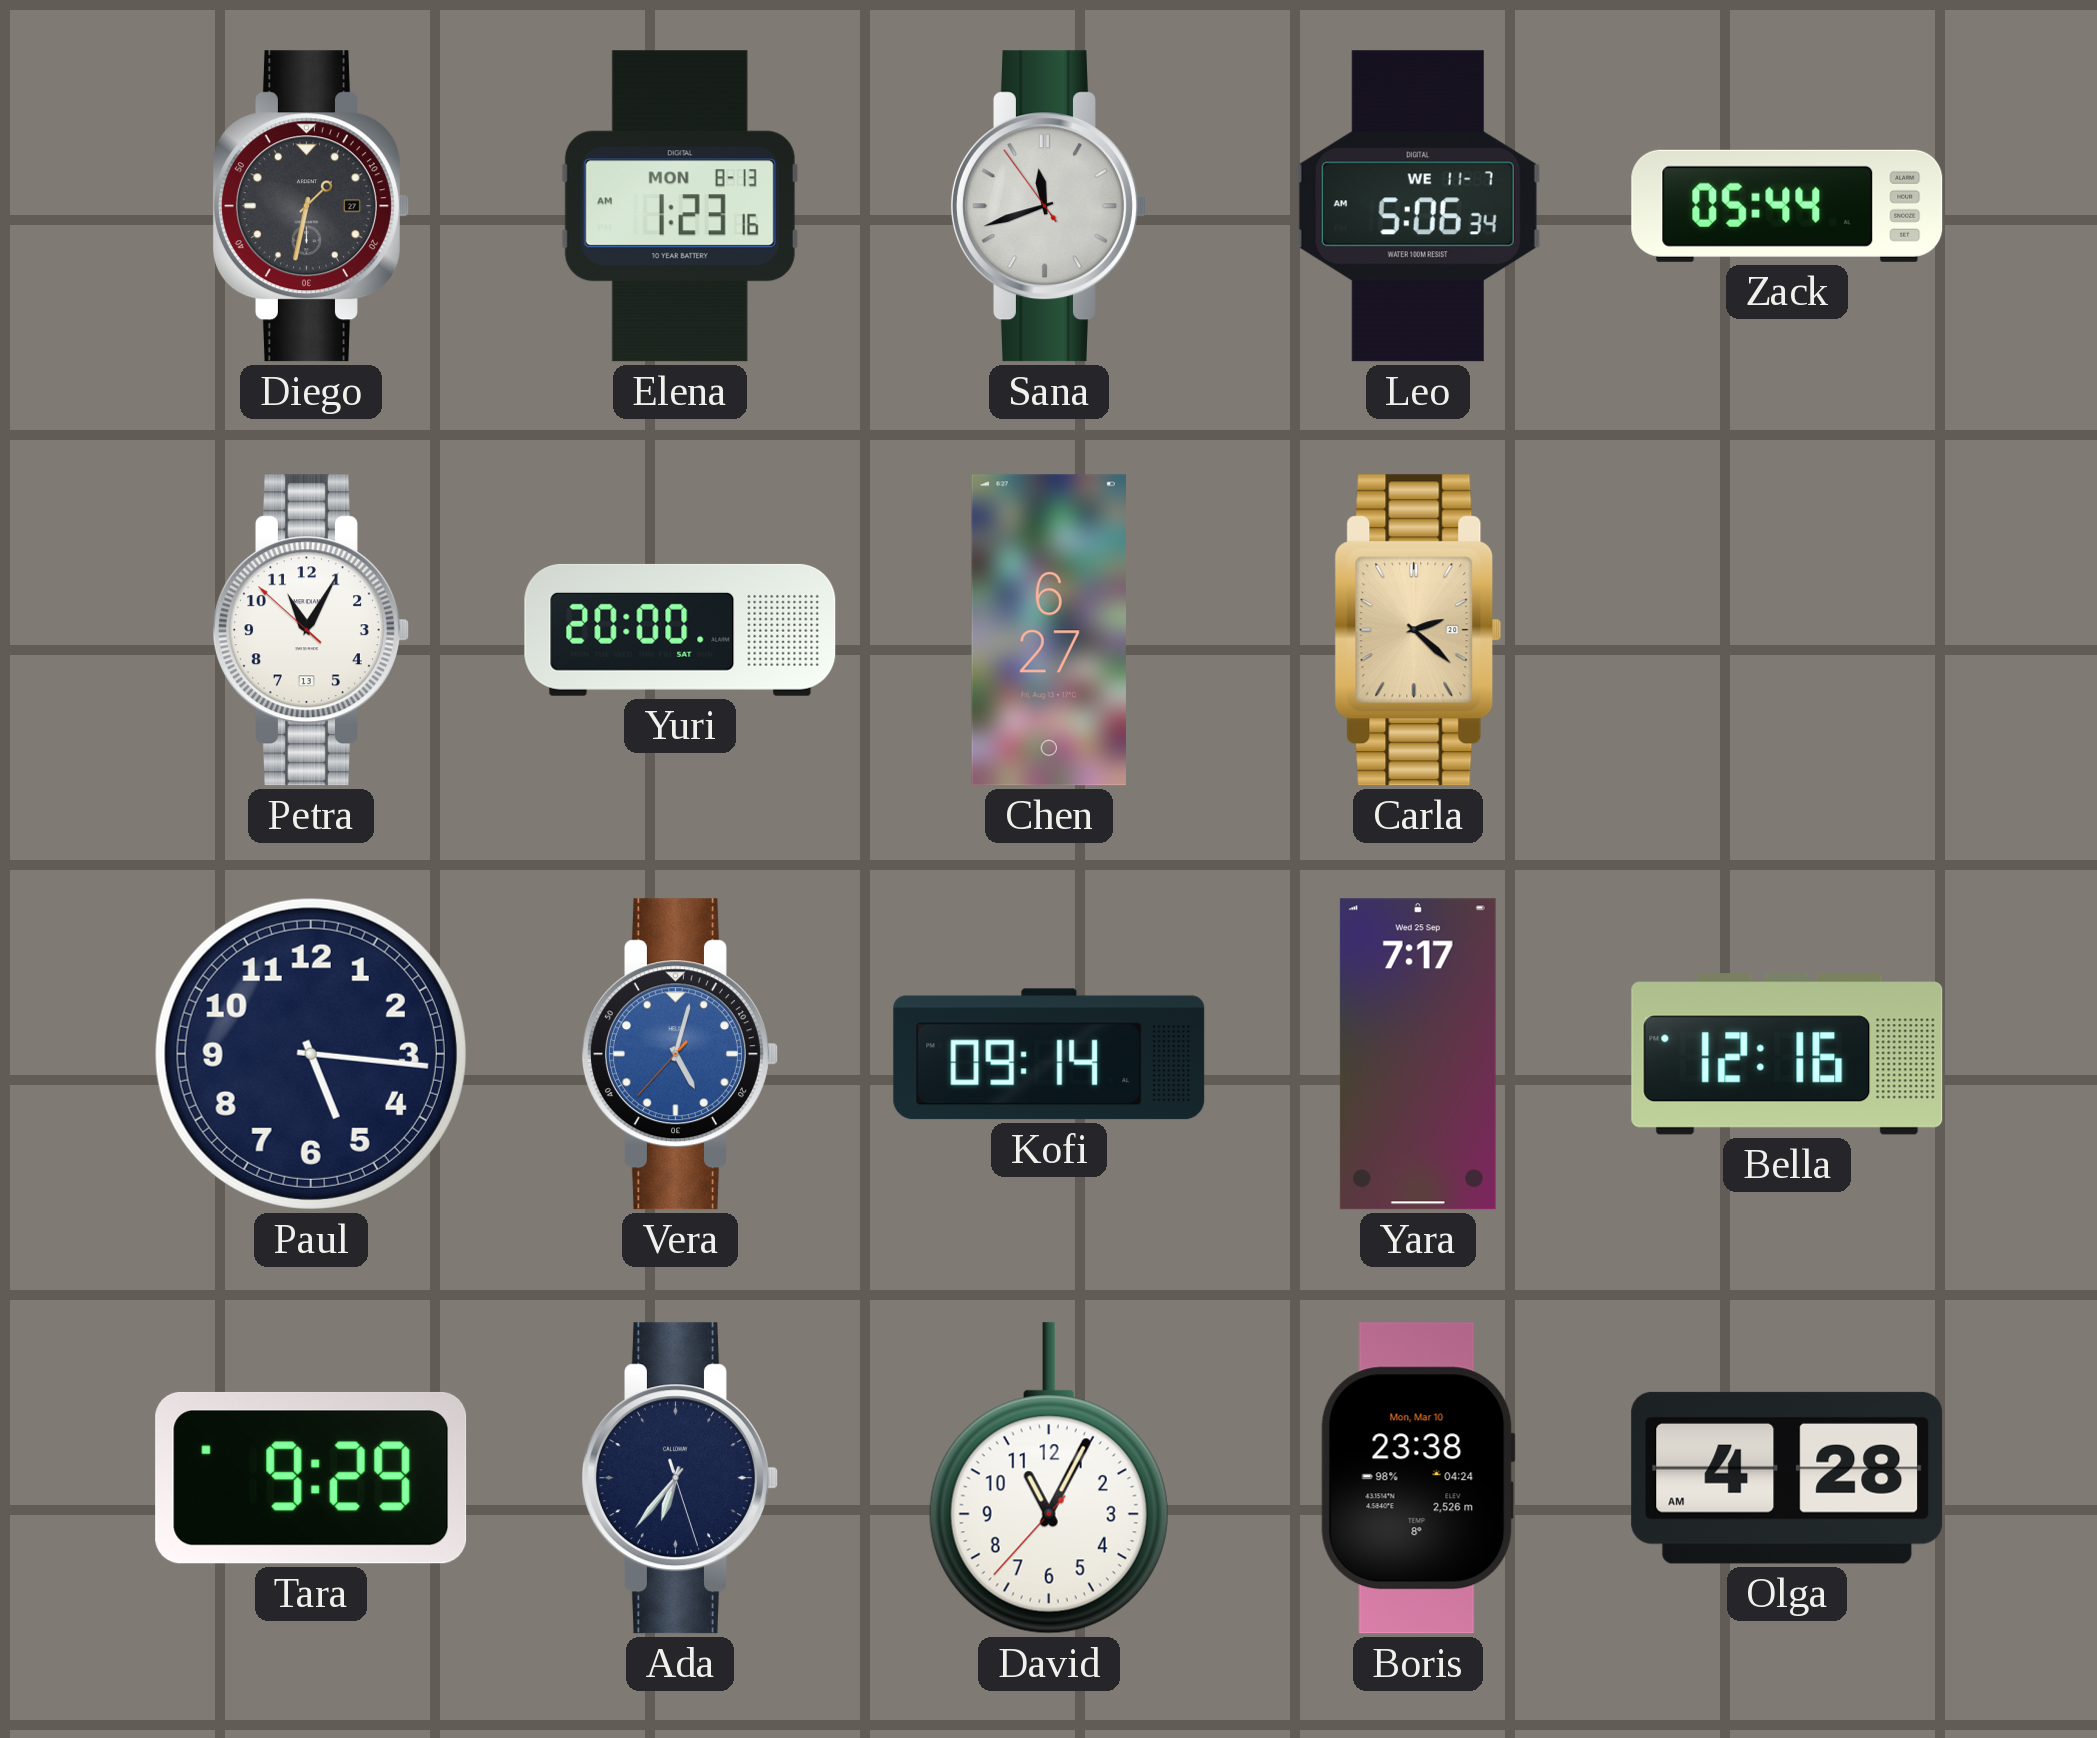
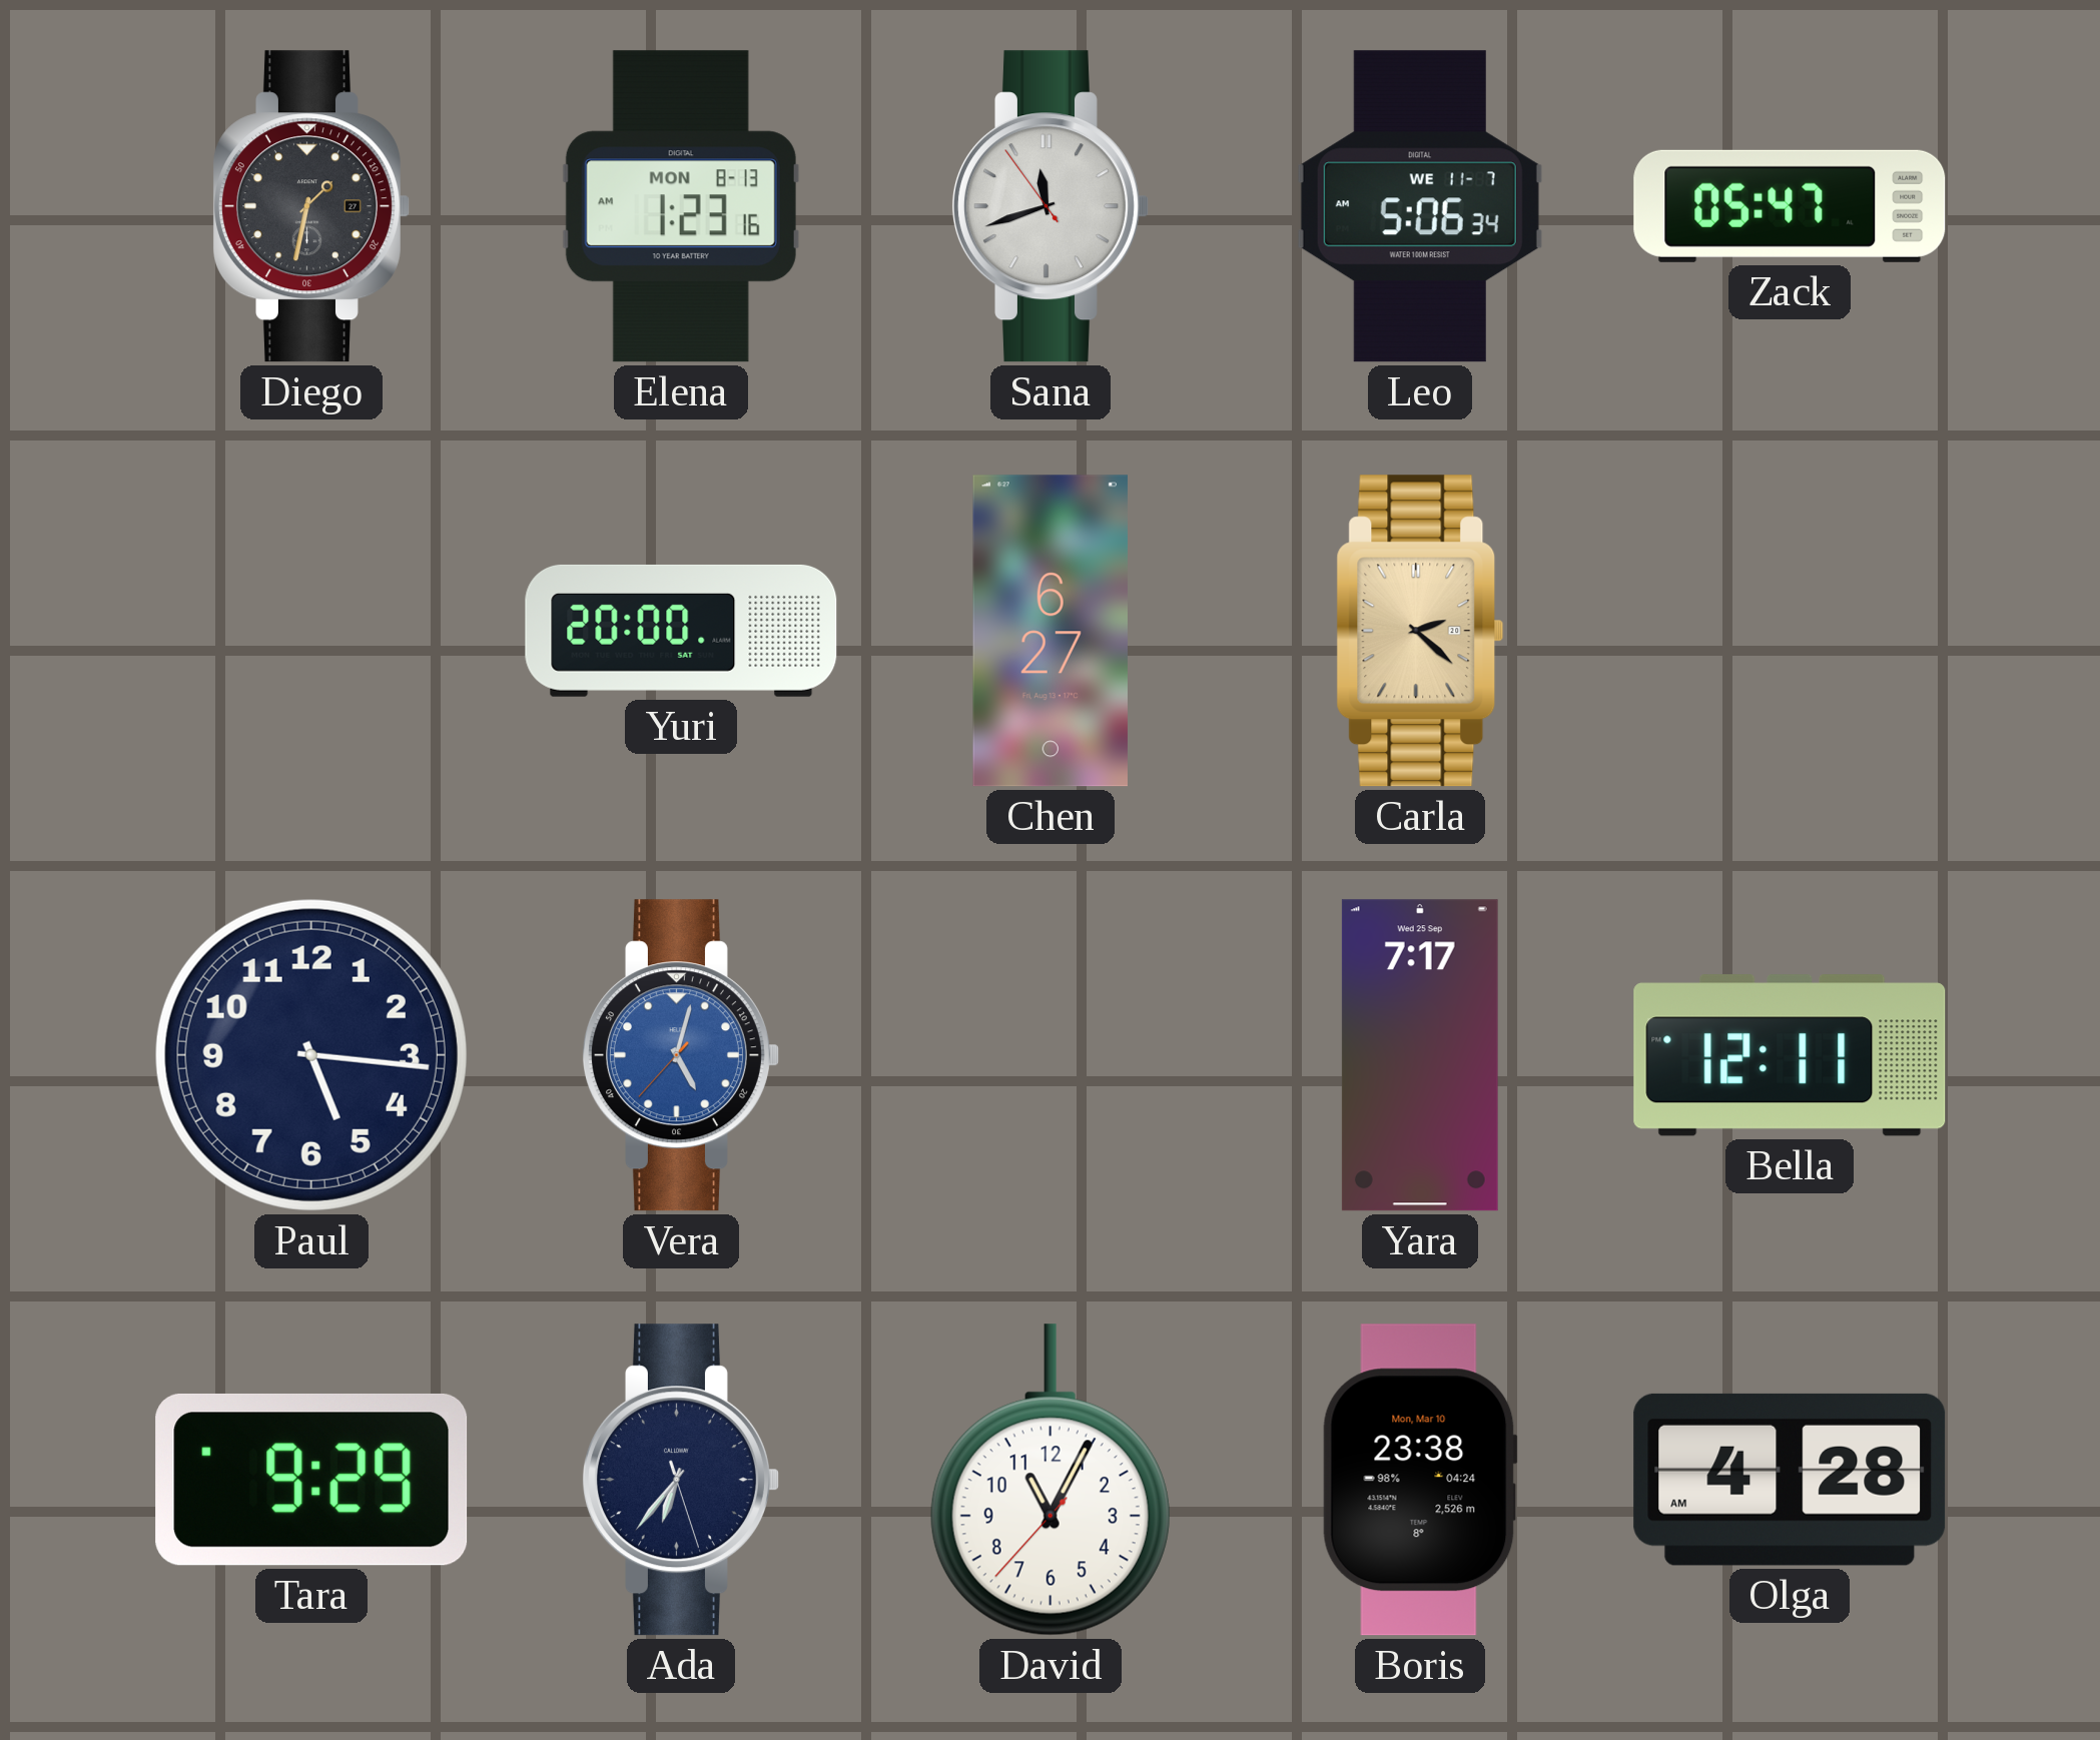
Zack: 05:44 -> 05:47 (1790, 206)
Petra: 11:04 -> none (310, 630)
Kofi: 09:14 -> none (1049, 1054)
Bella: 12:16 -> 12:11 (1790, 1055)
